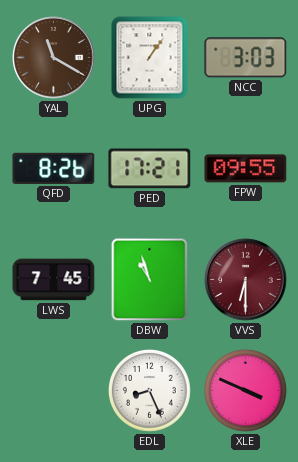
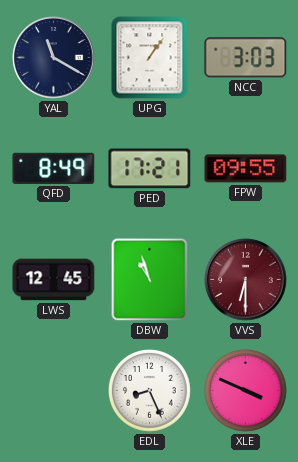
YAL dial: brown -> navy (54, 58)
QFD: 8:26 -> 8:49 (54, 168)
LWS: 7:45 -> 12:45 (54, 280)
